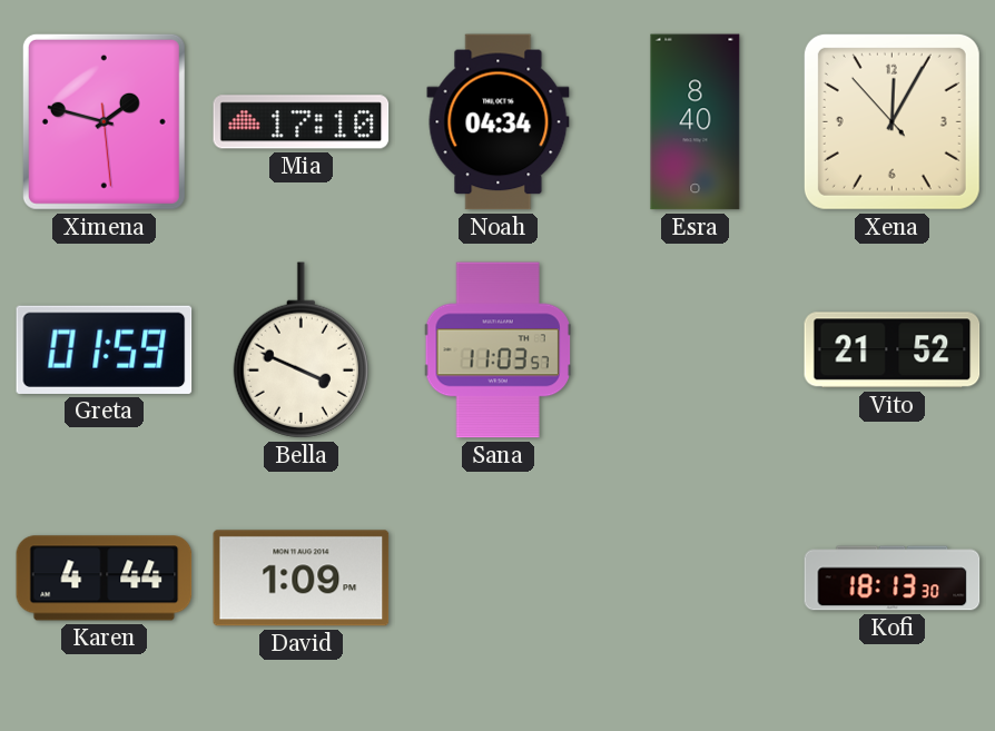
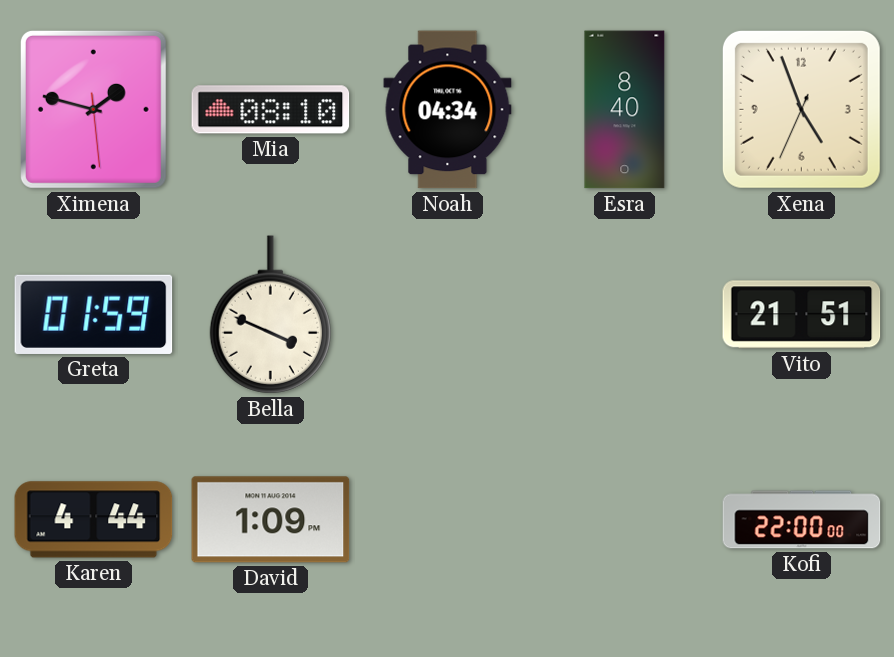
Mia: 17:10 -> 08:10 (271, 110)
Xena: 12:04 -> 4:56 (801, 109)
Sana: 11:03 -> none (497, 350)
Vito: 21:52 -> 21:51 (802, 315)
Kofi: 18:13 -> 22:00 (802, 520)
